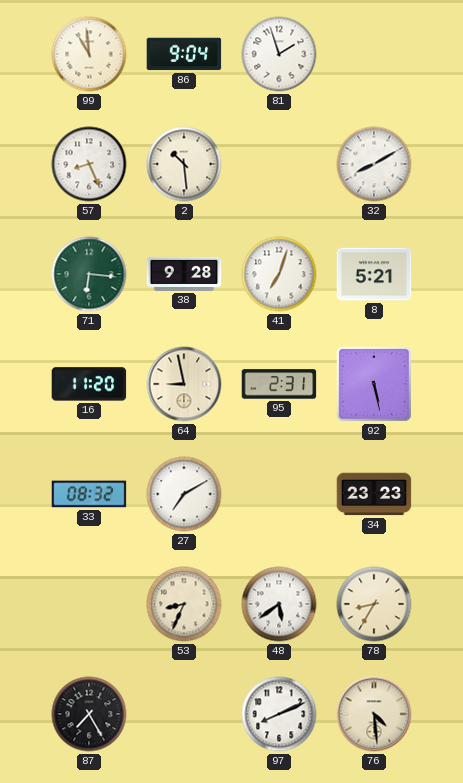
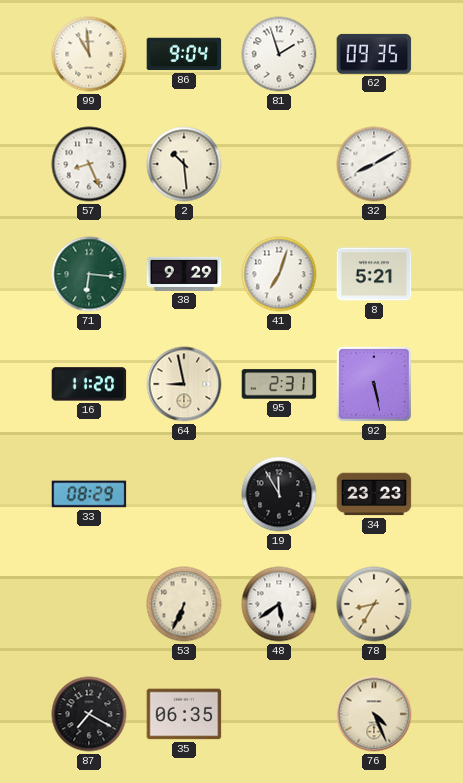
62: none -> 09:35 (374, 54)
38: 9:28 -> 9:29 (184, 274)
33: 08:32 -> 08:29 (89, 494)
27: 7:10 -> none (184, 494)
19: none -> 11:55 (279, 494)
53: 8:34 -> 6:34 (184, 604)
87: 7:25 -> 7:20 (89, 714)
35: none -> 06:35 (184, 714)
97: 8:11 -> none (279, 714)
76: 4:29 -> 4:26 (374, 714)
